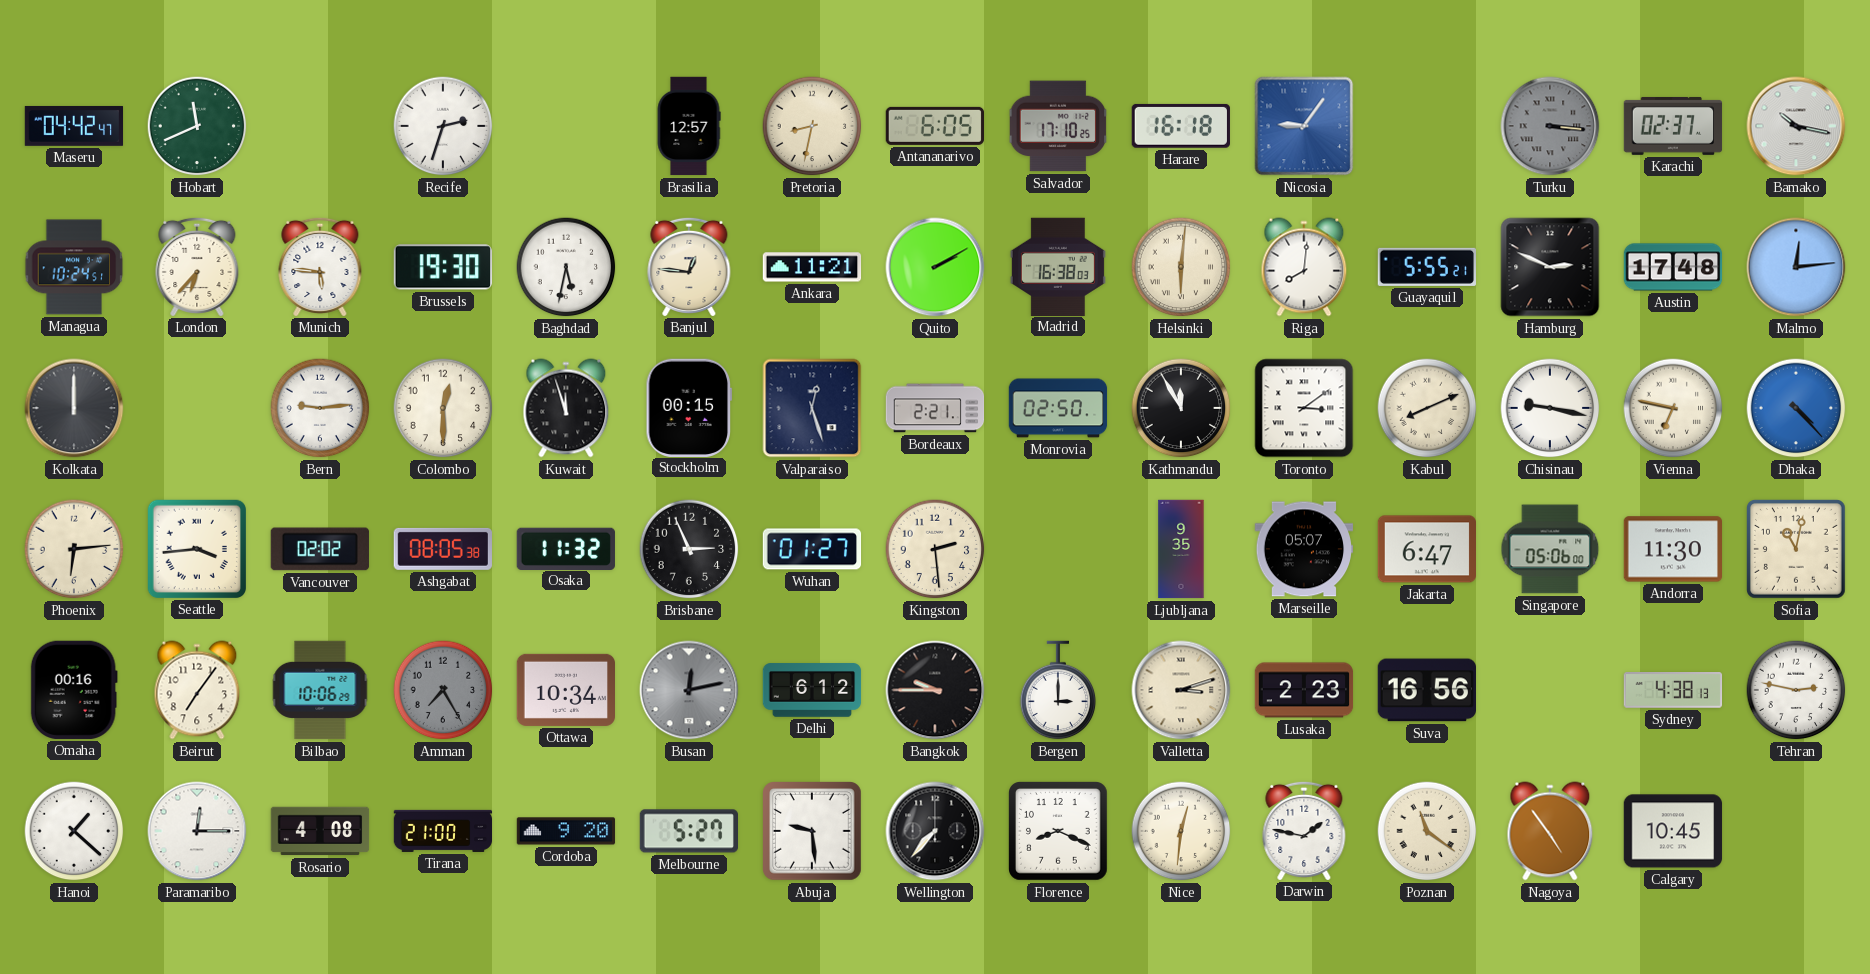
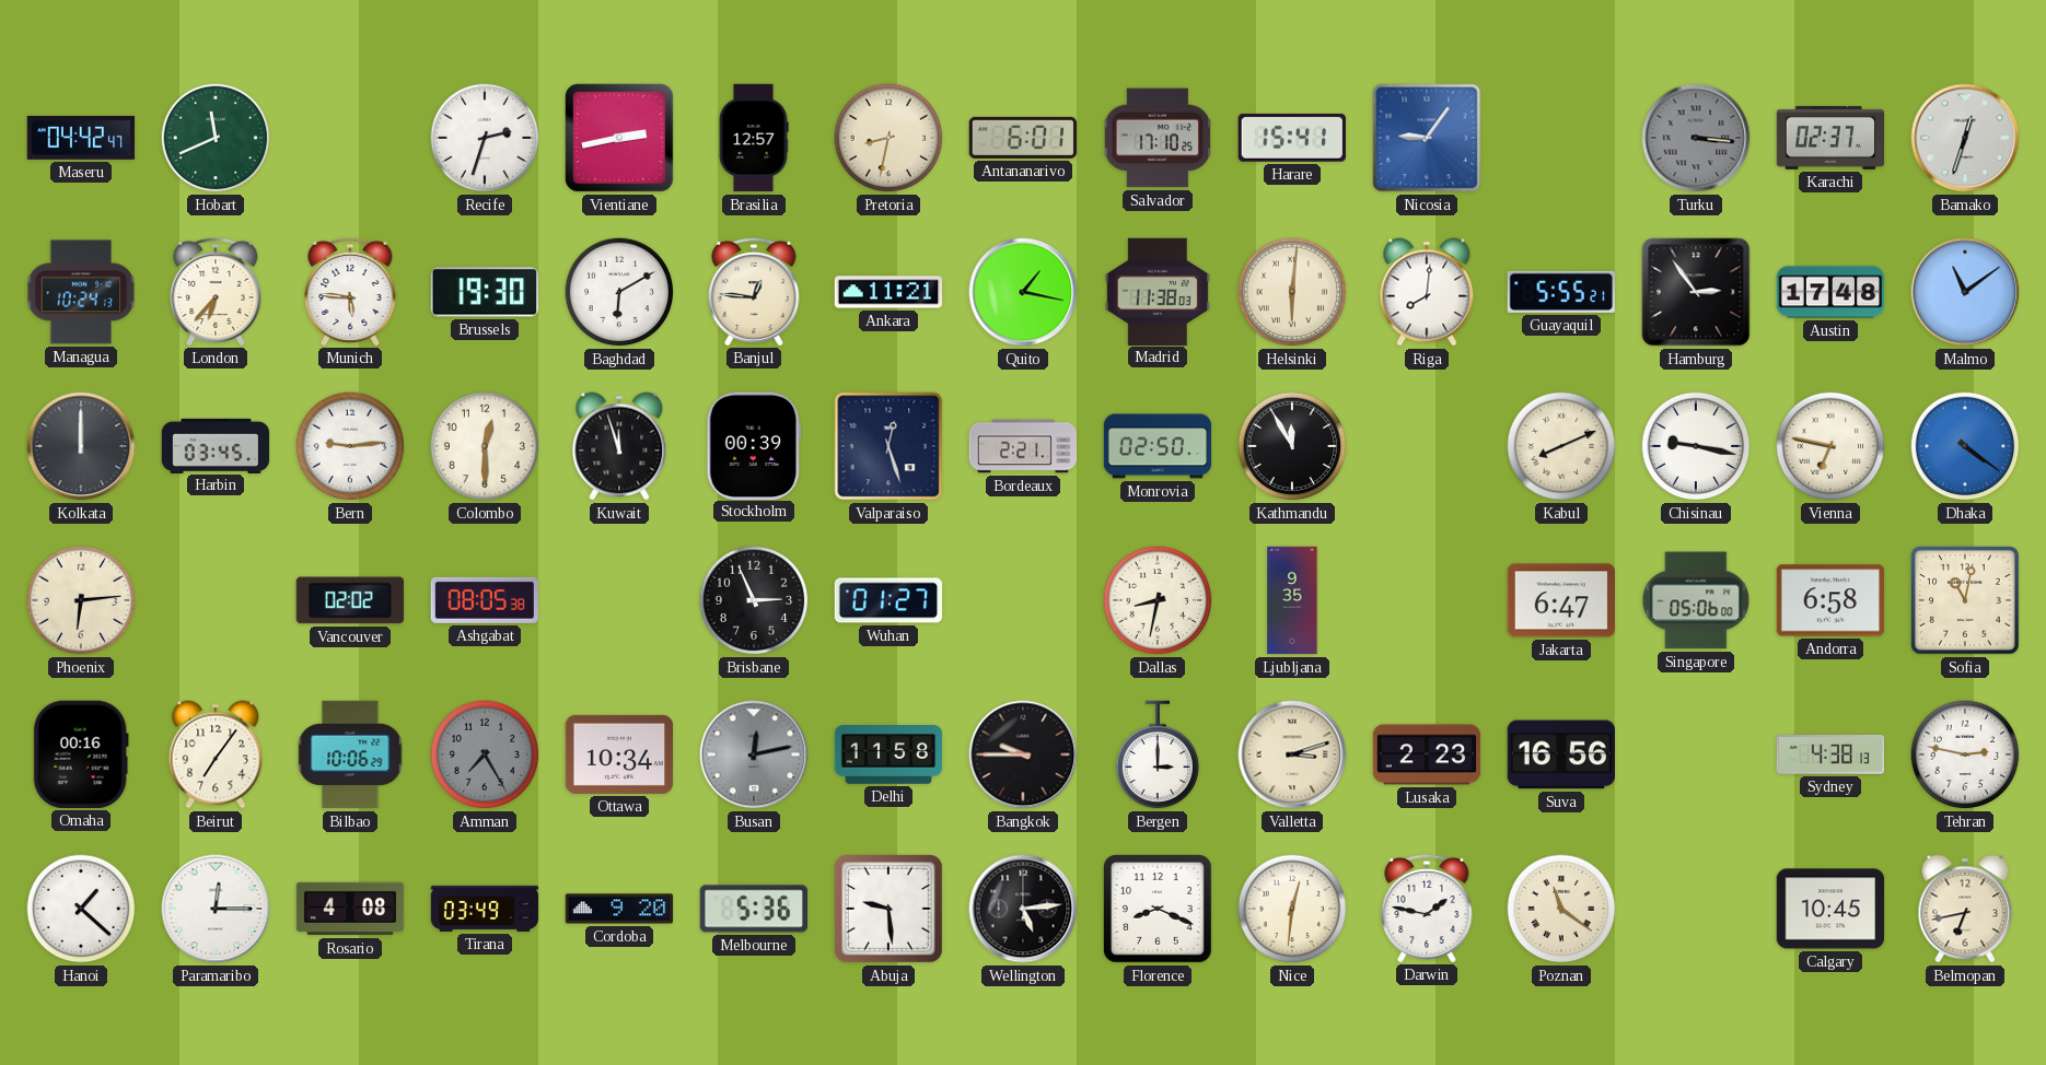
Vientiane: none -> 2:43 (620, 139)
Antananarivo: 6:05 -> 6:01 (1022, 138)
Harare: 16:18 -> 15:41 (1292, 138)
Bamako: 10:17 -> 12:33 (1965, 138)
Managua: 10:24:51 -> 10:24:13 (81, 292)
Baghdad: 5:32 -> 6:10 (619, 292)
Quito: 2:10 -> 1:17 (1023, 292)
Madrid: 16:38 -> 11:38 (1158, 291)
Hamburg: 2:49 -> 2:54 (1696, 292)
Malmo: 12:14 -> 11:09 (1965, 292)
Harbin: none -> 03:45 (216, 445)
Stockholm: 00:15 -> 00:39 (754, 445)
Toronto: 3:09 -> none (1304, 408)
Dhaka: 4:23 -> 4:21 (1965, 446)
Seattle: 3:44 -> none (196, 548)
Osaka: 11:32 -> none (566, 548)
Kingston: 2:29 -> none (935, 549)
Dallas: none -> 8:32 (1158, 600)
Marseille: 05:07 -> none (1304, 549)
Andorra: 11:30 -> 6:58 (1830, 600)
Delhi: 6:12 -> 11:58 (888, 754)
Tirana: 21:00 -> 03:49 (485, 909)
Melbourne: 5:27 -> 5:36 (753, 909)
Wellington: 7:37 -> 5:14 (1023, 909)
Nagoya: 4:54 -> none (1550, 831)
Belmopan: none -> 6:43 (1965, 909)
